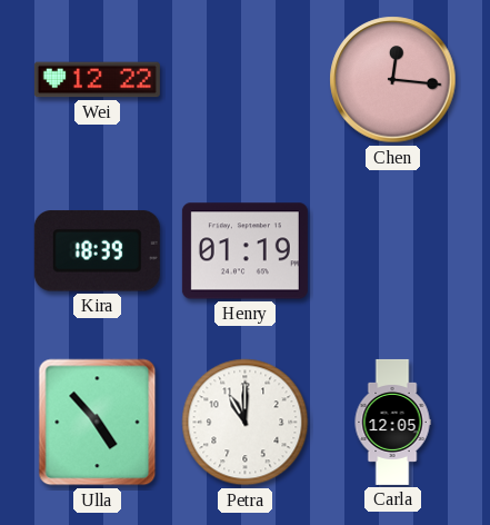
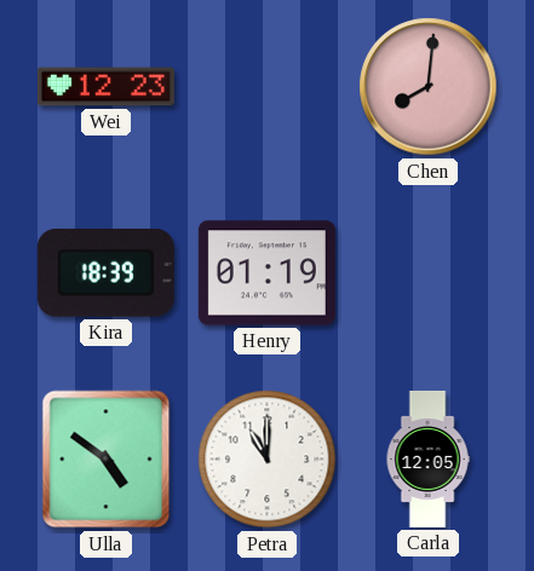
Wei: 12:22 -> 12:23 (105, 87)
Chen: 12:16 -> 8:01 (429, 87)
Ulla: 4:53 -> 4:51 (107, 460)
